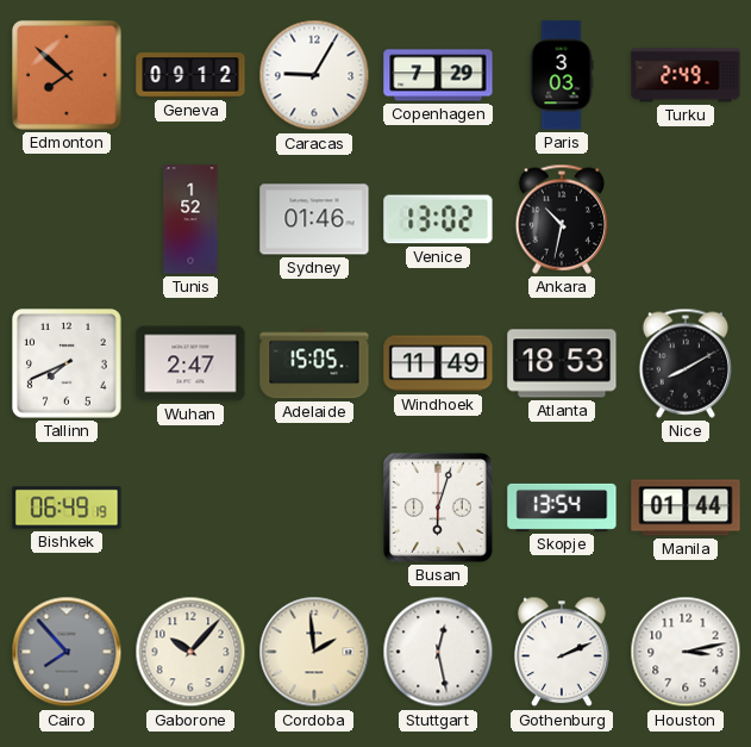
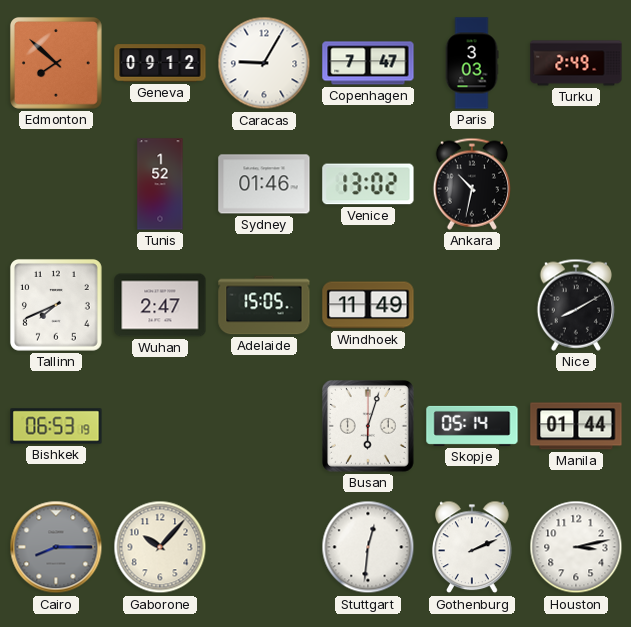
Copenhagen: 7:29 -> 7:47 (368, 63)
Atlanta: 18:53 -> none (562, 363)
Bishkek: 06:49 -> 06:53 (56, 426)
Skopje: 13:54 -> 05:14 (472, 426)
Cairo: 7:53 -> 8:15 (56, 547)
Cordoba: 1:59 -> none (314, 652)
Stuttgart: 12:28 -> 12:31 (368, 547)
